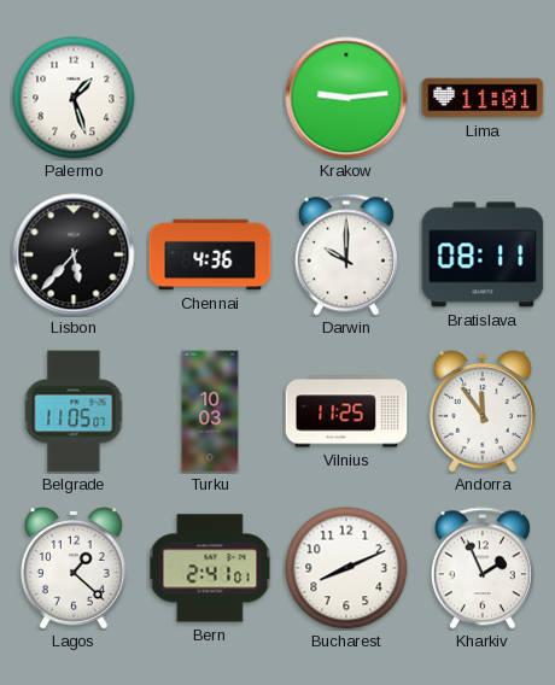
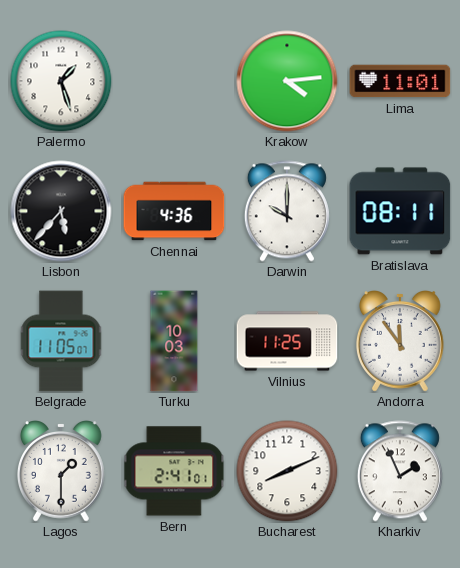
Krakow: 9:14 -> 4:14 (287, 81)
Lagos: 1:22 -> 1:30 (61, 472)
